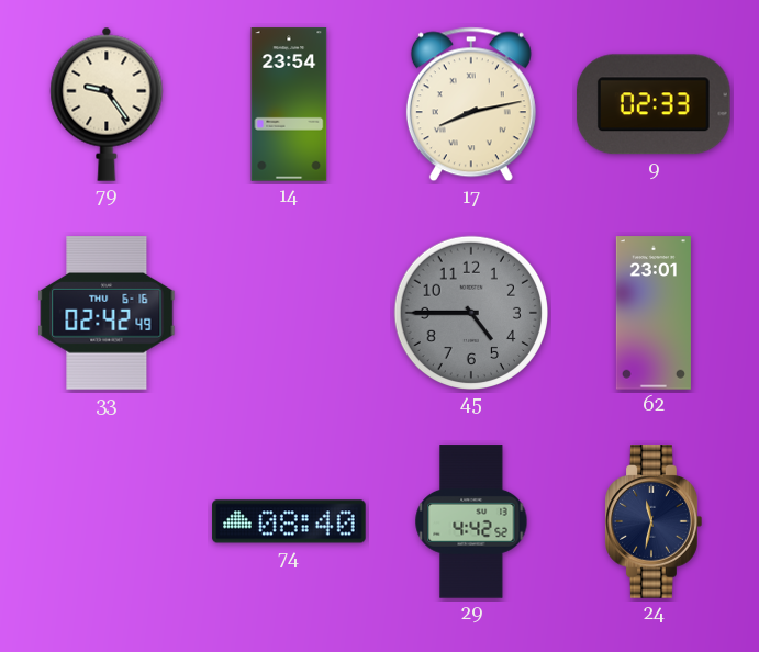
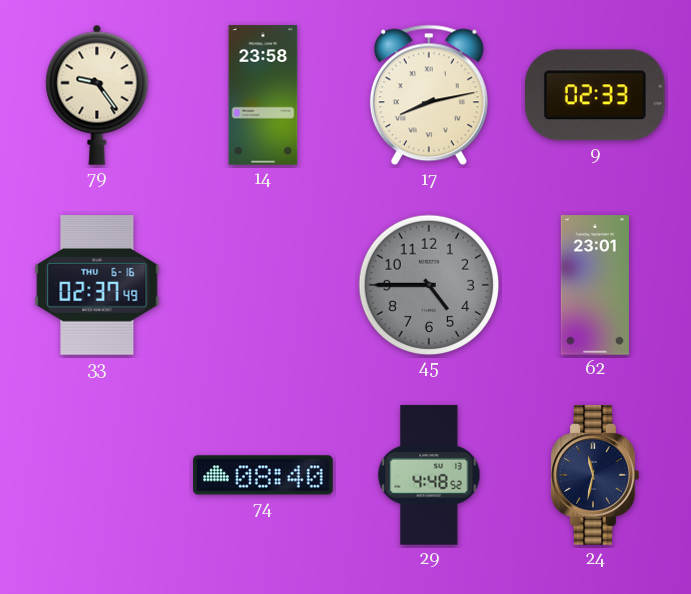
14: 23:54 -> 23:58 (263, 95)
33: 02:42 -> 02:37 (97, 285)
29: 4:42 -> 4:48 (429, 475)
